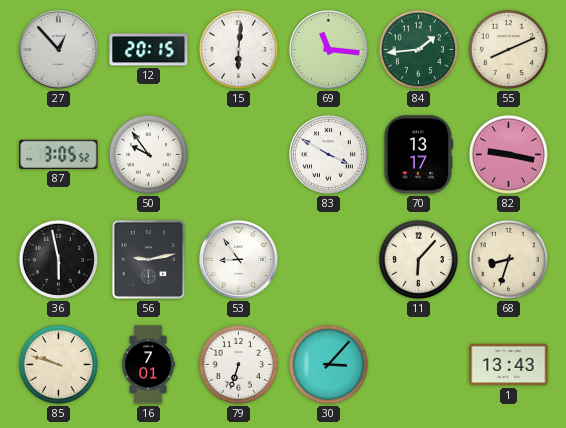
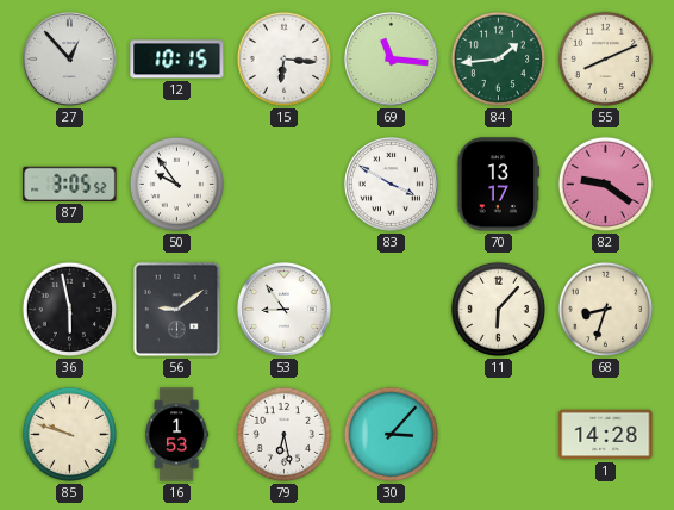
12: 20:15 -> 10:15 (177, 60)
15: 6:01 -> 6:16 (283, 58)
82: 9:17 -> 9:21 (605, 184)
56: 9:13 -> 9:09 (176, 309)
16: 7:01 -> 1:53 (177, 435)
79: 6:33 -> 6:28 (283, 434)
1: 13:43 -> 14:28 (606, 435)
